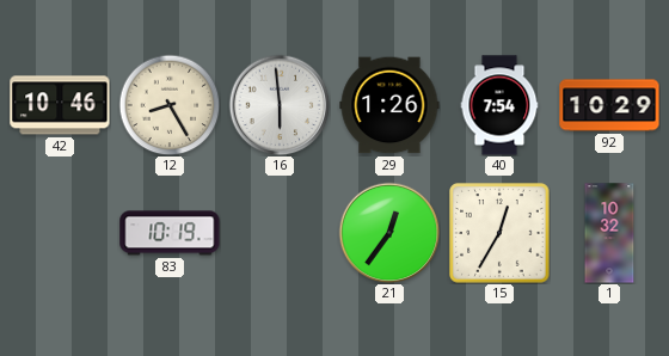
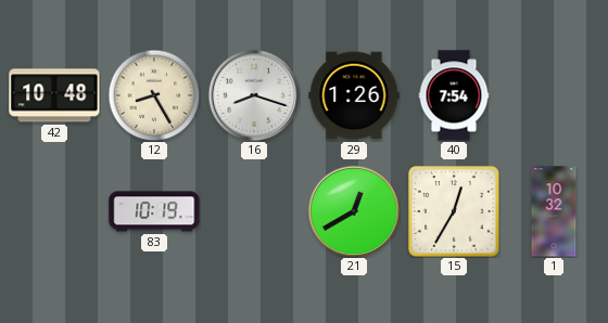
42: 10:46 -> 10:48 (54, 95)
16: 5:59 -> 8:18 (254, 95)
92: 10:29 -> none (609, 105)
21: 12:36 -> 12:40 (354, 211)
